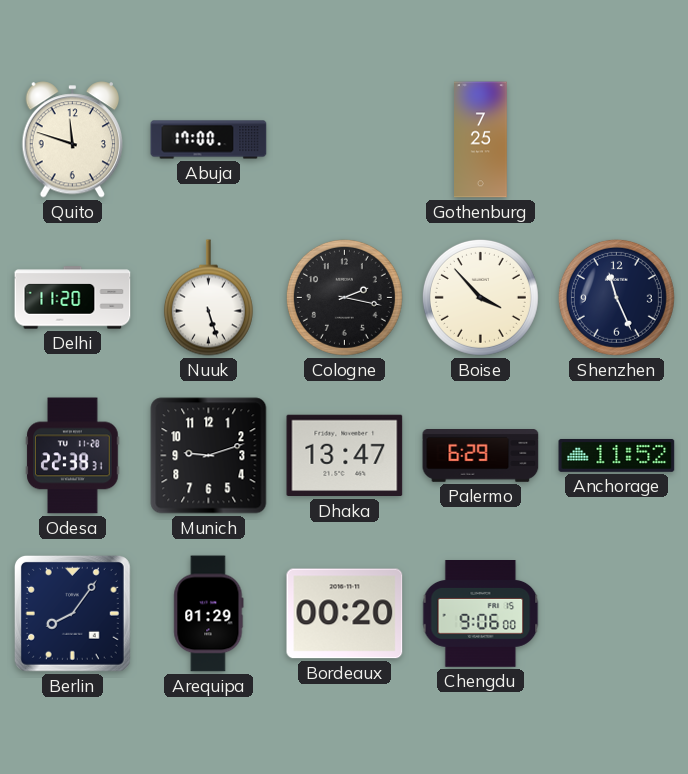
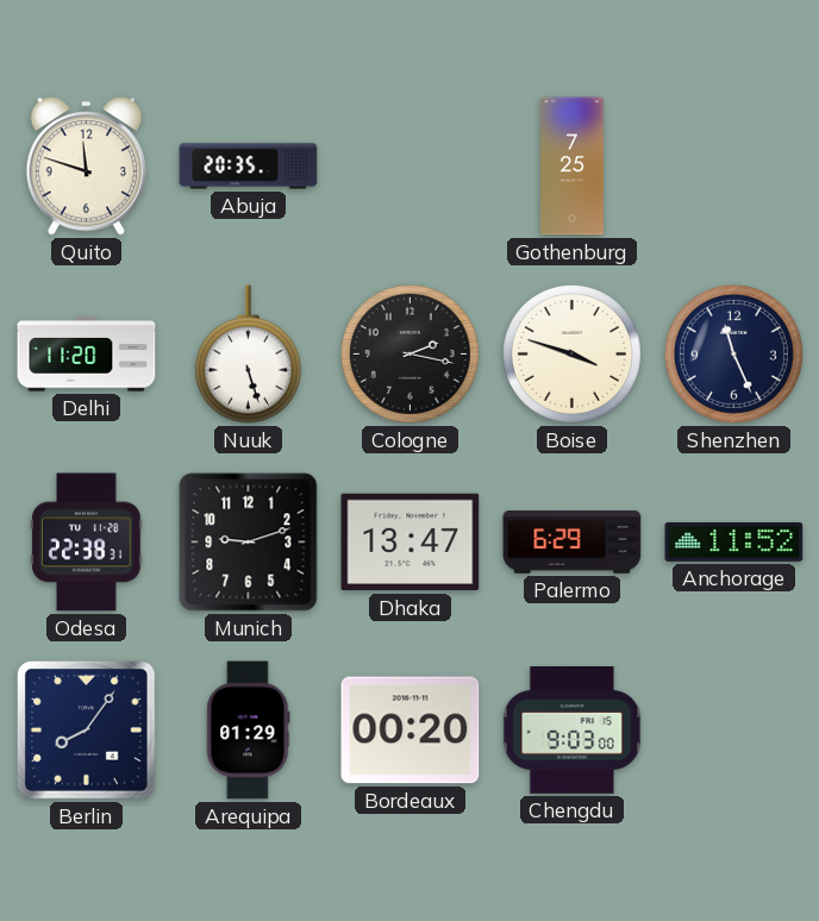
Abuja: 17:00 -> 20:35 (249, 167)
Boise: 3:53 -> 3:48 (571, 353)
Chengdu: 9:06 -> 9:03 (573, 731)
